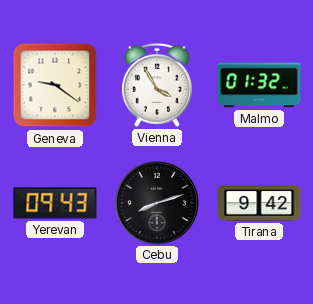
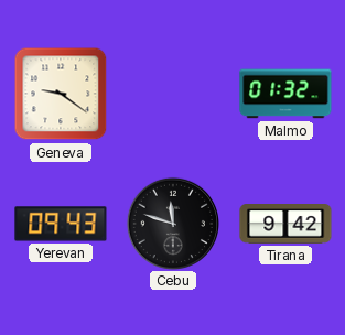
Vienna: 3:55 -> none (157, 85)
Cebu: 8:12 -> 11:48 (172, 223)
